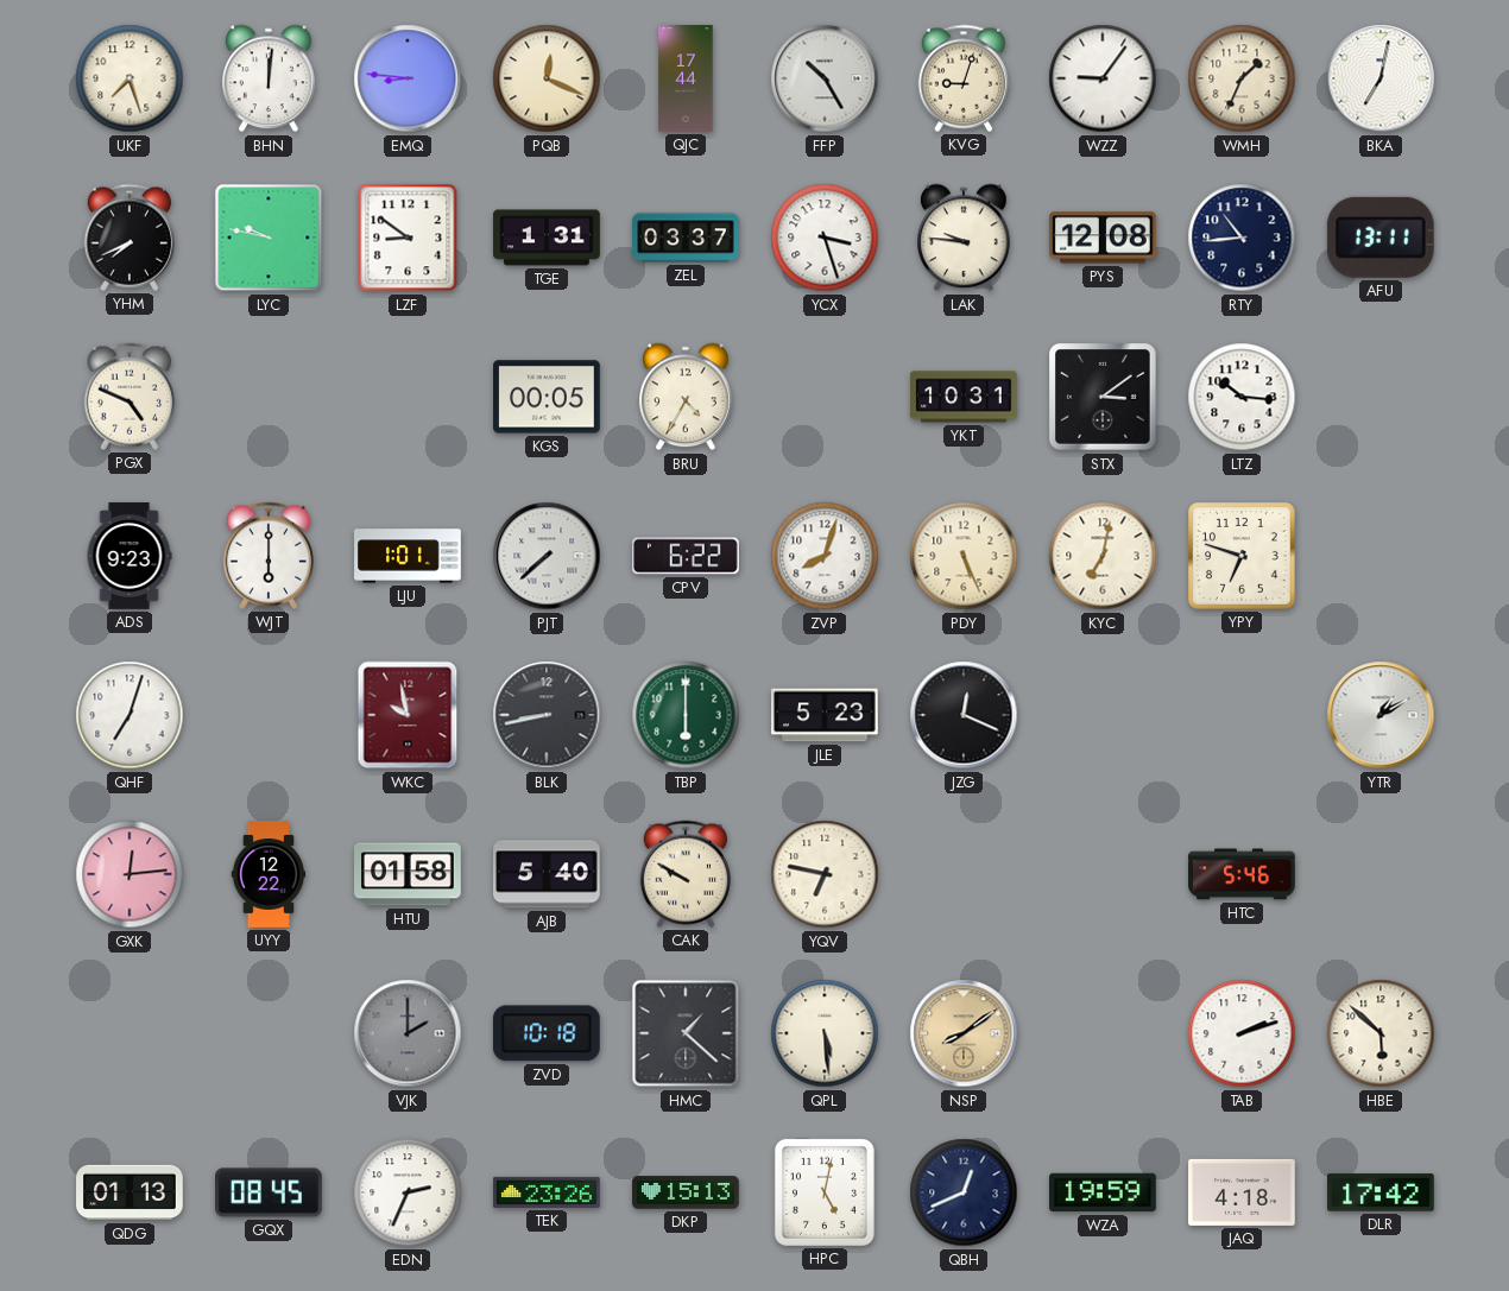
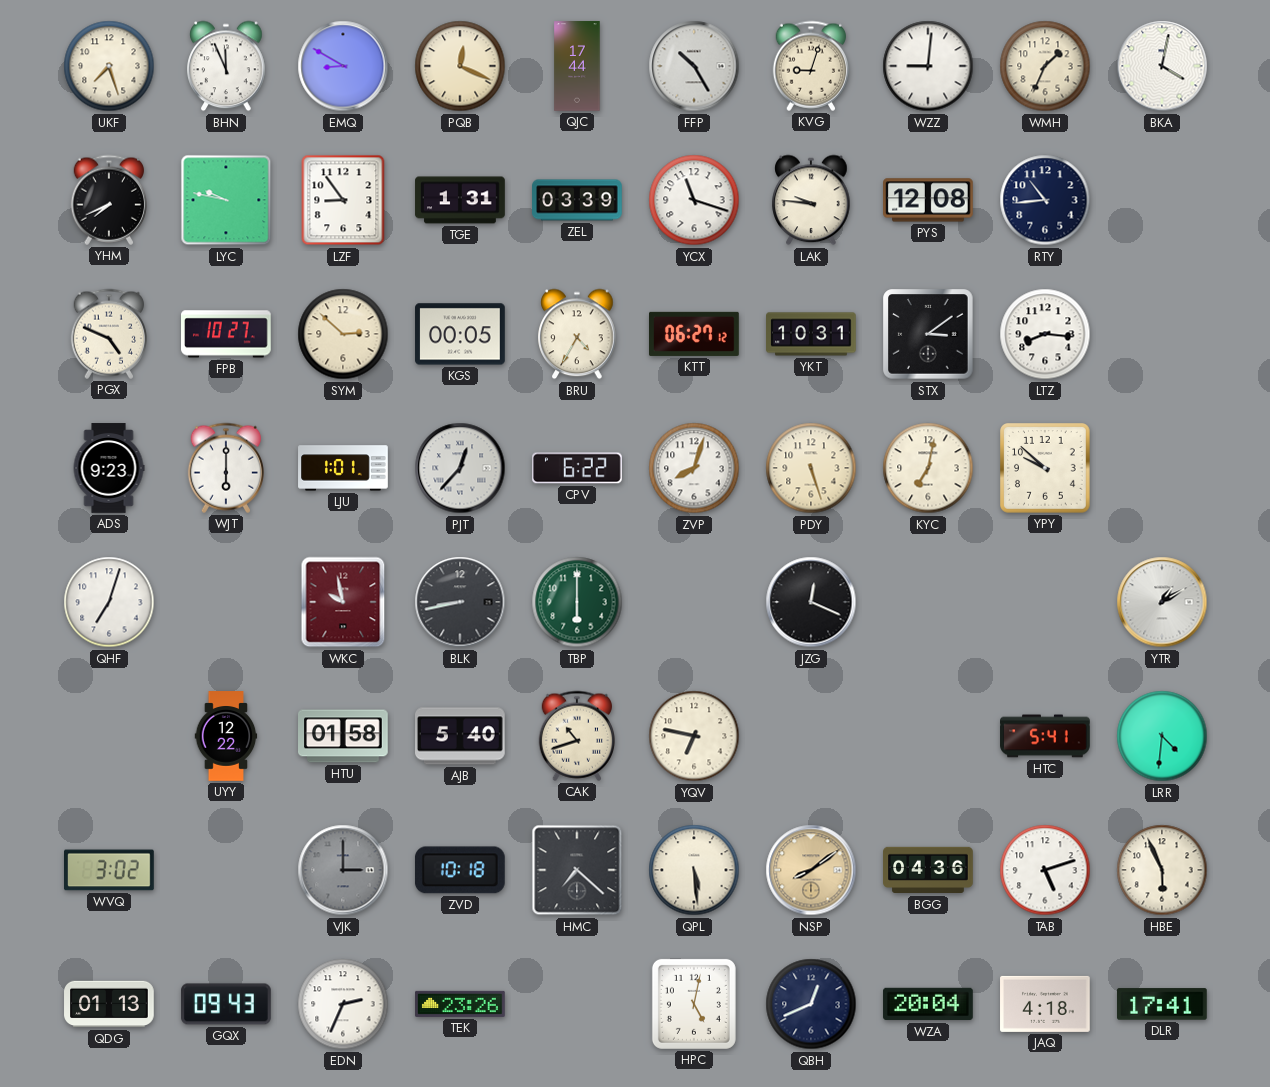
BHN: 12:01 -> 11:56 (226, 66)
EMQ: 8:46 -> 8:50 (343, 66)
WZZ: 9:06 -> 9:01 (928, 66)
BKA: 7:02 -> 4:02 (1162, 66)
LZF: 8:51 -> 8:54 (343, 200)
ZEL: 03:37 -> 03:39 (577, 200)
YCX: 3:27 -> 11:18 (694, 200)
AFU: 13:11 -> none (1381, 238)
FPB: none -> 10:27 (227, 334)
SYM: none -> 2:52 (343, 334)
KTT: none -> 06:27 (695, 334)
LTZ: 10:16 -> 8:16 (1045, 334)
PJT: 7:38 -> 12:37 (460, 468)
PDY: 5:26 -> 5:27 (811, 468)
YPY: 6:48 -> 9:52 (1046, 469)
JLE: 5:23 -> none (826, 715)
GXK: 12:14 -> none (130, 874)
CAK: 9:50 -> 10:42 (576, 736)
HTC: 5:46 -> 5:41 (1045, 736)
LRR: none -> 4:31 (1162, 736)
WVQ: none -> 3:02 (110, 870)
VJK: 2:00 -> 3:00 (343, 870)
HMC: 1:22 -> 7:22 (577, 870)
BGG: none -> 04:36 (928, 870)
TAB: 2:12 -> 5:12 (1045, 870)
HBE: 5:52 -> 5:56 (1162, 870)
GQX: 08:45 -> 09:43 (226, 1004)
DKP: 15:13 -> none (686, 1192)
WZA: 19:59 -> 20:04 (928, 1004)
DLR: 17:42 -> 17:41 (1163, 1004)
